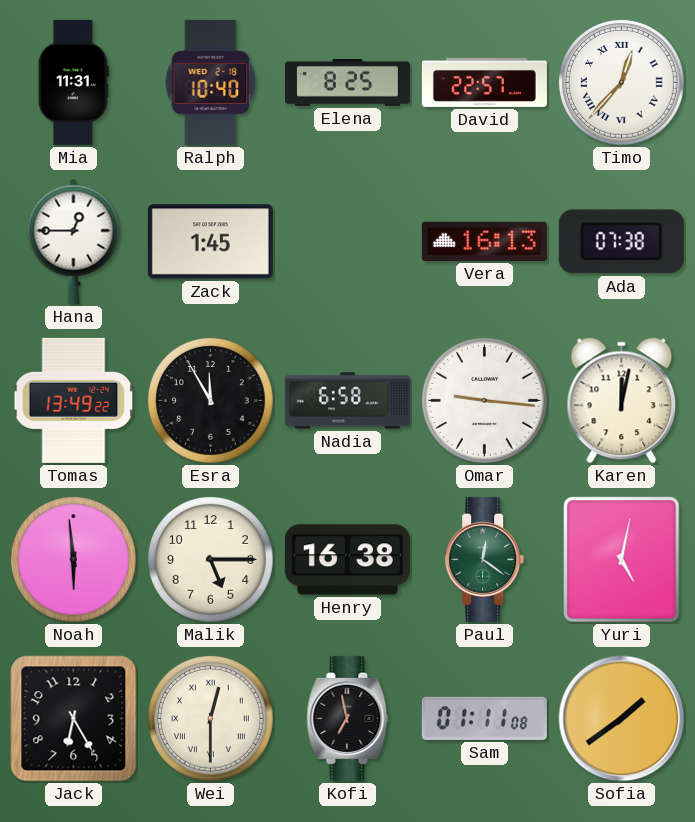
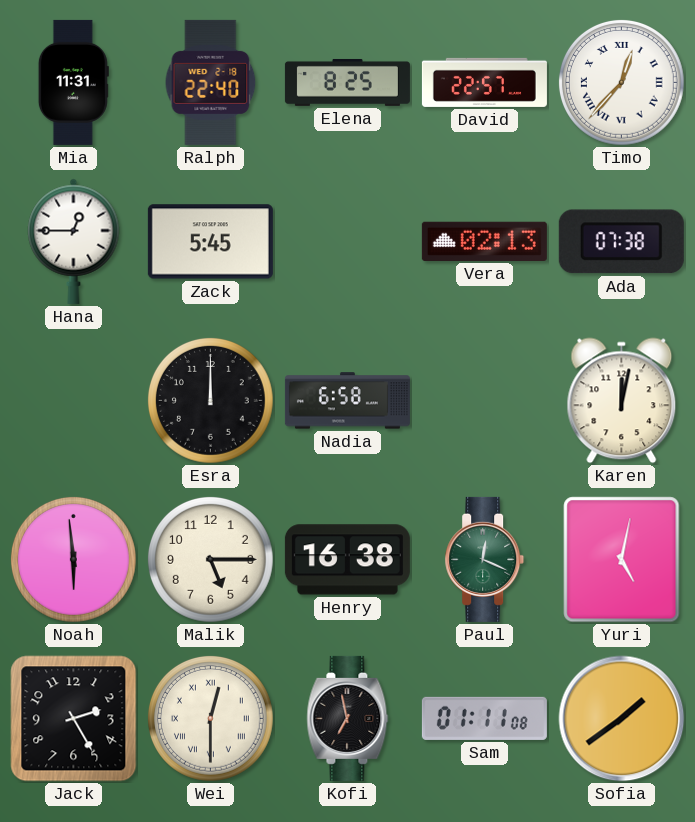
Ralph: 10:40 -> 22:40 (211, 82)
Zack: 1:45 -> 5:45 (210, 242)
Vera: 16:13 -> 02:13 (484, 241)
Tomas: 13:49 -> none (74, 400)
Esra: 11:55 -> 12:00 (210, 400)
Omar: 9:16 -> none (484, 400)
Paul: 12:21 -> 12:19 (485, 559)
Jack: 6:25 -> 2:25 (74, 719)
